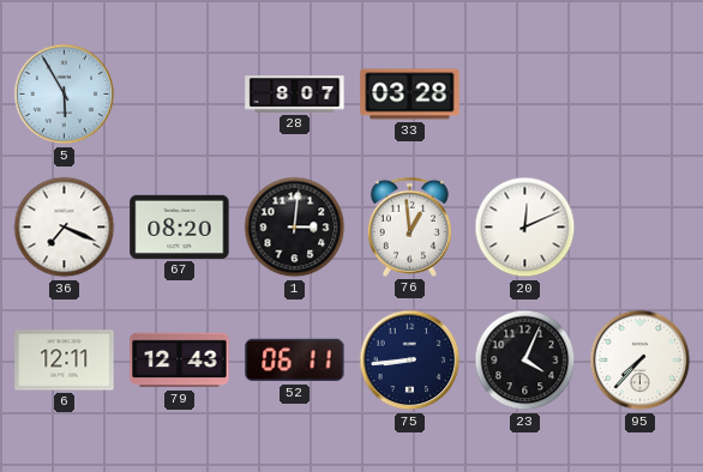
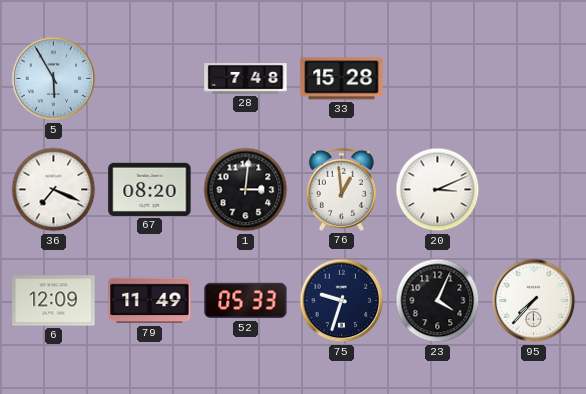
28: 8:07 -> 7:48 (246, 79)
33: 03:28 -> 15:28 (342, 79)
20: 12:11 -> 3:11 (438, 190)
6: 12:11 -> 12:09 (54, 301)
79: 12:43 -> 11:49 (150, 301)
52: 06:11 -> 05:33 (246, 301)
75: 8:44 -> 9:33 (342, 301)
